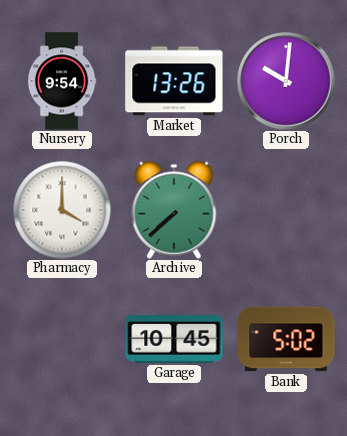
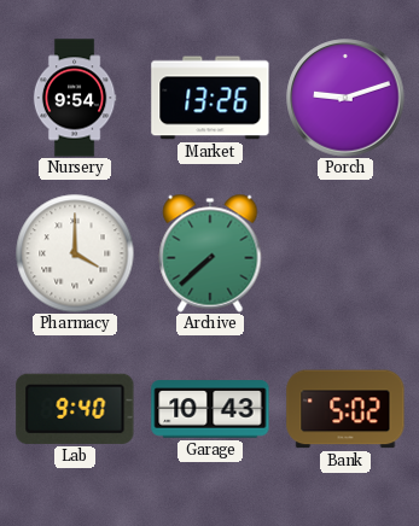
Porch: 10:01 -> 9:12 (345, 98)
Lab: none -> 9:40 (75, 409)
Garage: 10:45 -> 10:43 (210, 409)
